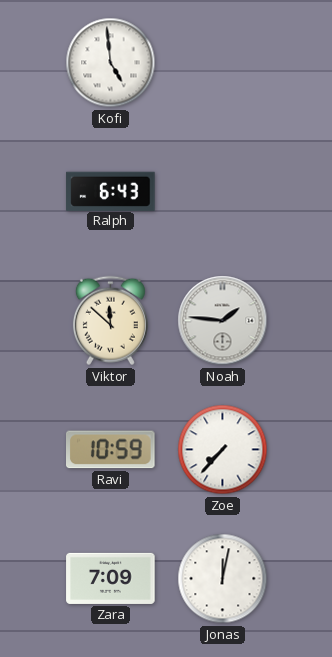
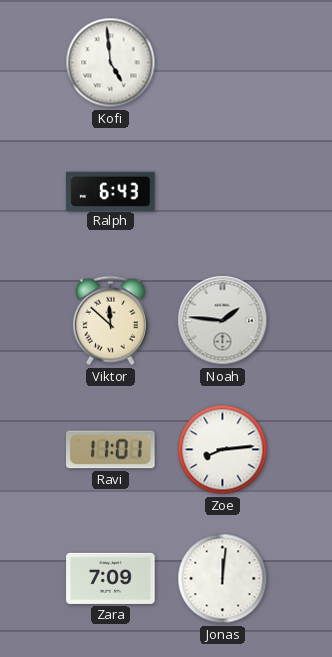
Ravi: 10:59 -> 11:01 (111, 450)
Zoe: 7:37 -> 8:14 (223, 450)
Jonas: 12:02 -> 12:01 (223, 579)
